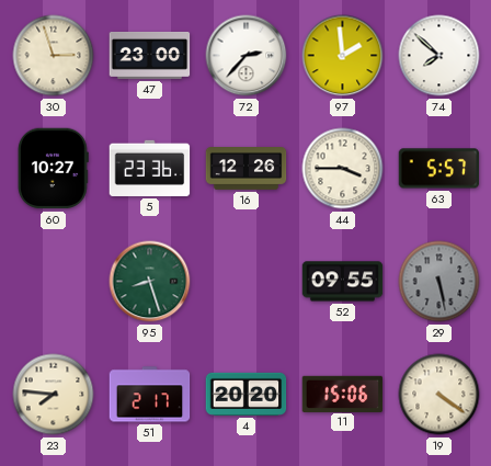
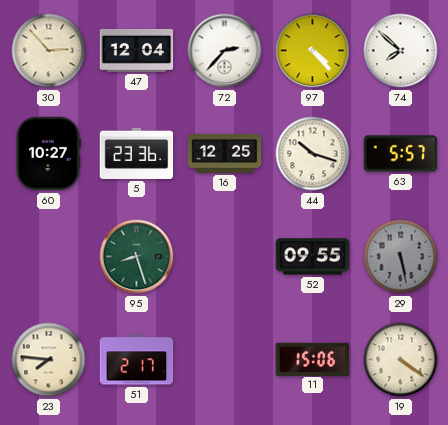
30: 2:57 -> 2:53 (49, 51)
47: 23:00 -> 12:04 (137, 50)
97: 1:59 -> 4:23 (313, 51)
16: 12:26 -> 12:25 (225, 154)
44: 3:45 -> 10:18 (313, 154)
4: 20:20 -> none (247, 394)
